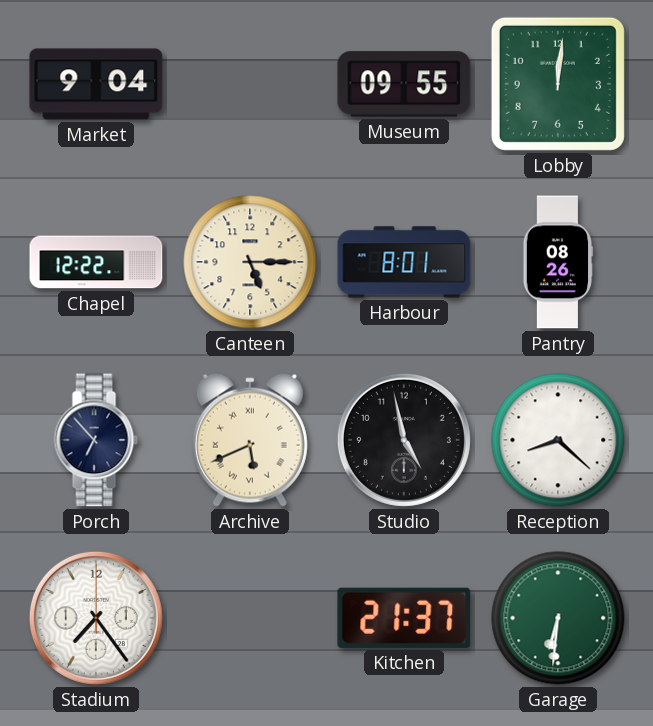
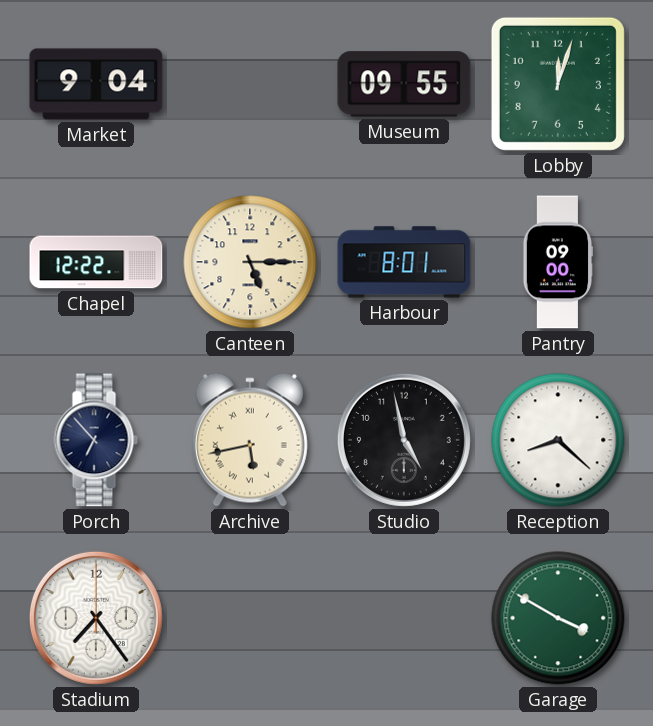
Lobby: 12:01 -> 12:03 (558, 84)
Pantry: 08:26 -> 09:00 (558, 262)
Archive: 5:41 -> 5:43 (250, 440)
Kitchen: 21:37 -> none (404, 618)
Garage: 6:31 -> 3:50 (558, 618)
